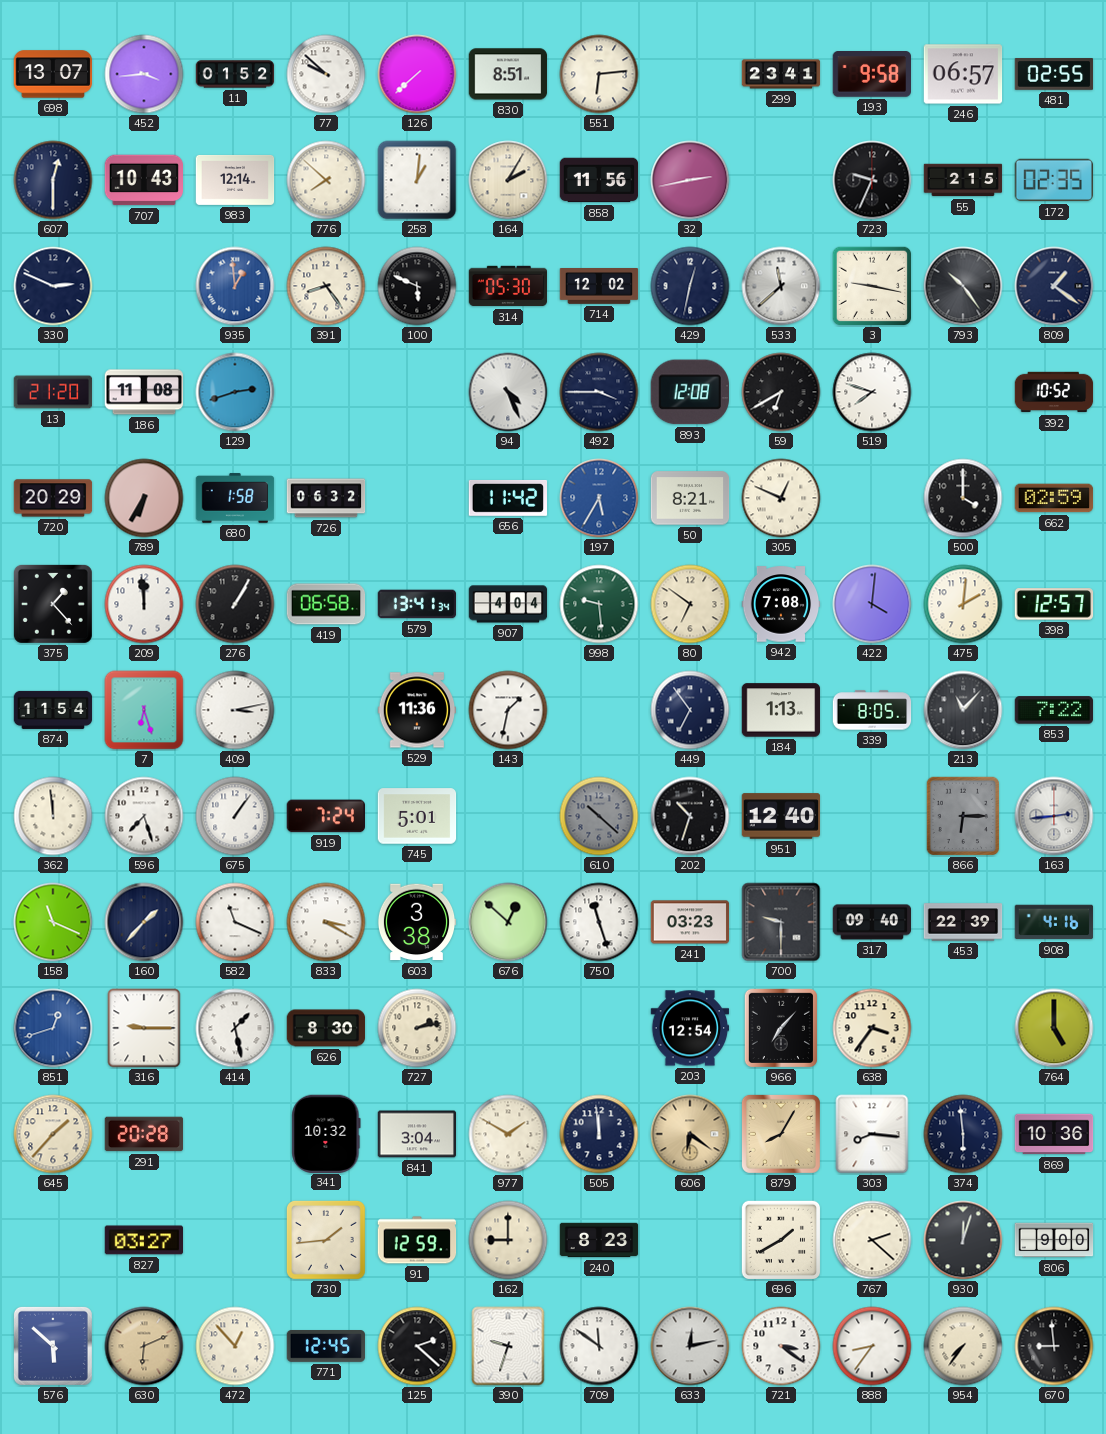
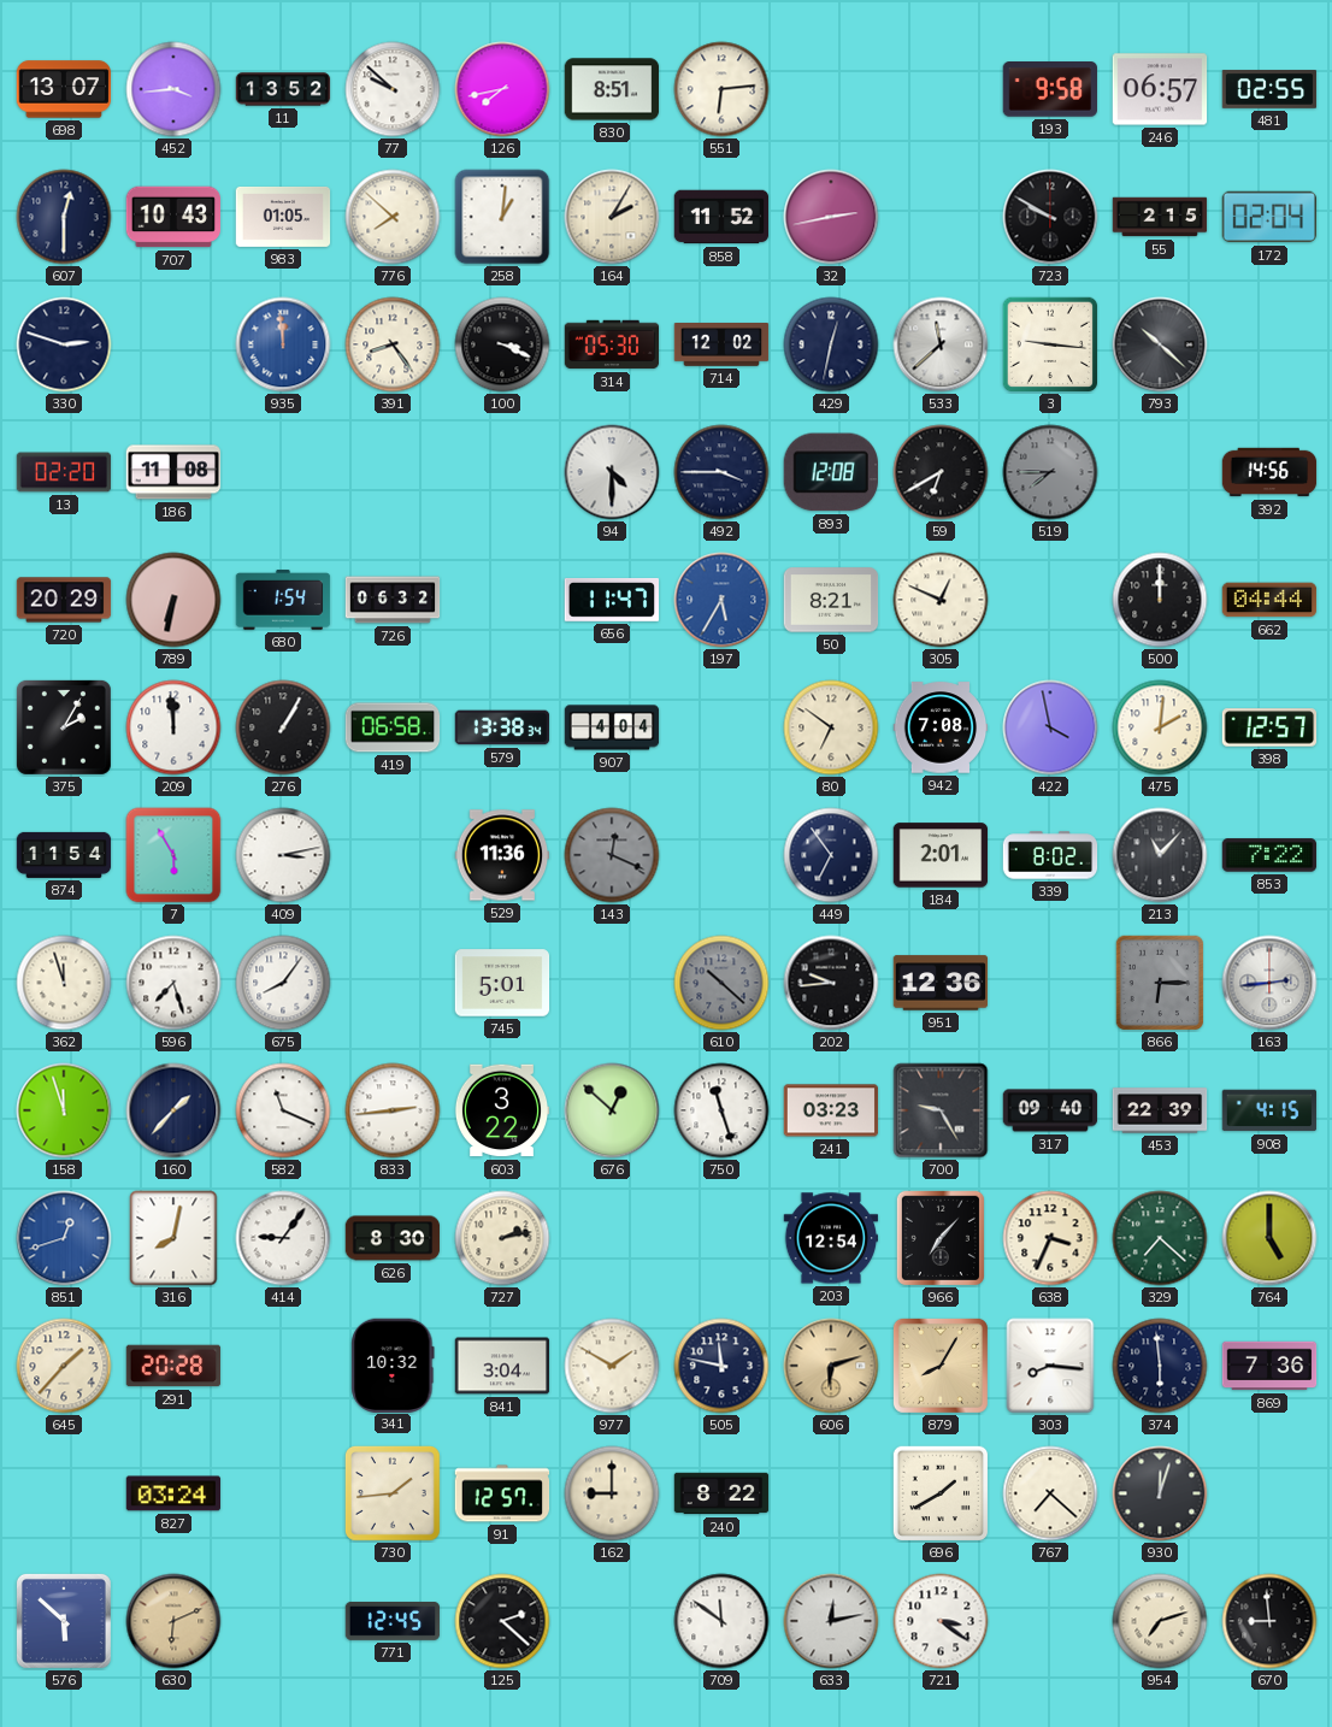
11: 01:52 -> 13:52 (283, 89)
126: 7:38 -> 7:43 (502, 89)
299: 23:41 -> none (781, 74)
983: 12:14 -> 01:05 (283, 217)
858: 11:56 -> 11:52 (721, 217)
723: 9:34 -> 9:50 (1050, 217)
172: 02:35 -> 02:04 (1269, 217)
330: 2:49 -> 2:48 (64, 344)
935: 12:59 -> 11:59 (283, 344)
100: 5:49 -> 3:19 (502, 344)
3: 9:17 -> 9:16 (1050, 344)
793: 10:24 -> 10:22 (1160, 344)
809: 1:21 -> none (1054, 286)
13: 21:20 -> 02:20 (64, 472)
129: 2:42 -> none (235, 392)
94: 4:26 -> 4:30 (612, 472)
519: 7:48 -> 7:45 (1050, 472)
519 dial: white -> grey (1050, 472)
392: 10:52 -> 14:56 (1269, 472)
789: 6:35 -> 6:32 (173, 600)
680: 1:58 -> 1:54 (283, 600)
656: 11:42 -> 11:47 (612, 600)
500: 4:00 -> 12:00 (1160, 600)
662: 02:59 -> 04:44 (1269, 600)
375: 1:23 -> 2:05 (64, 727)
579: 13:41 -> 13:38 (502, 727)
998: 9:29 -> none (599, 604)
422: 4:01 -> 3:58 (1050, 727)
7: 6:27 -> 5:55 (173, 855)
143: 1:32 -> 12:19 (612, 855)
143 dial: white -> grey (612, 855)
184: 1:13 -> 2:01 (941, 855)
339: 8:05 -> 8:02 (1050, 855)
362: 11:59 -> 11:57 (64, 983)
675: 1:06 -> 8:06 (283, 983)
919: 7:24 -> none (325, 816)
202: 10:33 -> 9:44 (831, 983)
951: 12:40 -> 12:36 (941, 983)
158: 11:19 -> 11:57 (64, 1110)
833: 3:20 -> 2:44 (393, 1110)
603: 3:38 -> 3:22 (502, 1110)
700: 9:30 -> 9:25 (941, 1110)
908: 4:16 -> 4:15 (1269, 1110)
316: 9:15 -> 8:02 (173, 1238)
414: 1:28 -> 9:06 (283, 1238)
638: 3:36 -> 3:34 (1050, 1238)
329: none -> 7:22 (1160, 1238)
505: 11:59 -> 11:47 (721, 1366)
606: 6:21 -> 6:12 (831, 1366)
869: 10:36 -> 7:36 (1269, 1366)
827: 03:27 -> 03:24 (173, 1493)
91: 12:59 -> 12:57 (502, 1493)
240: 8:23 -> 8:22 (721, 1493)
767: 2:22 -> 7:22 (1050, 1493)
806: 9:00 -> none (1054, 1240)
472: 12:53 -> none (235, 1346)
390: 9:33 -> none (508, 1346)
888: 8:36 -> none (872, 1346)
954: 7:36 -> 7:12 (1160, 1621)
